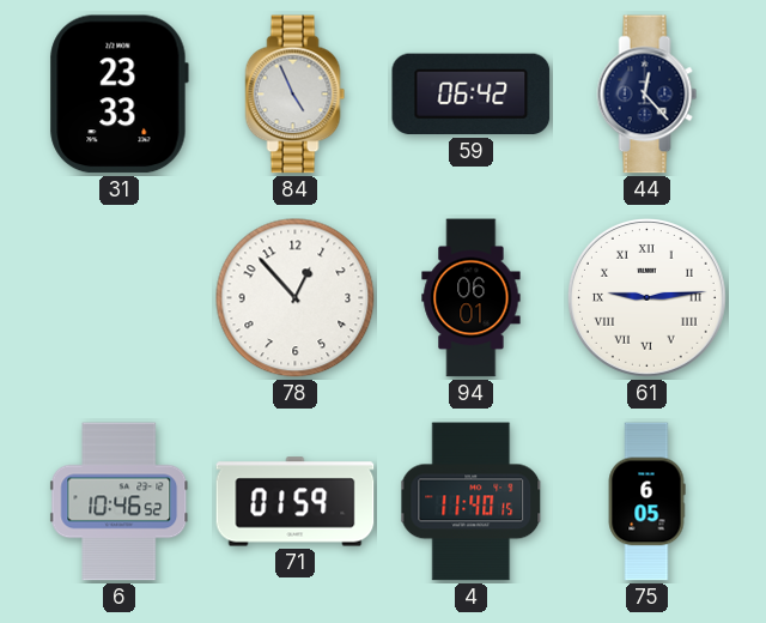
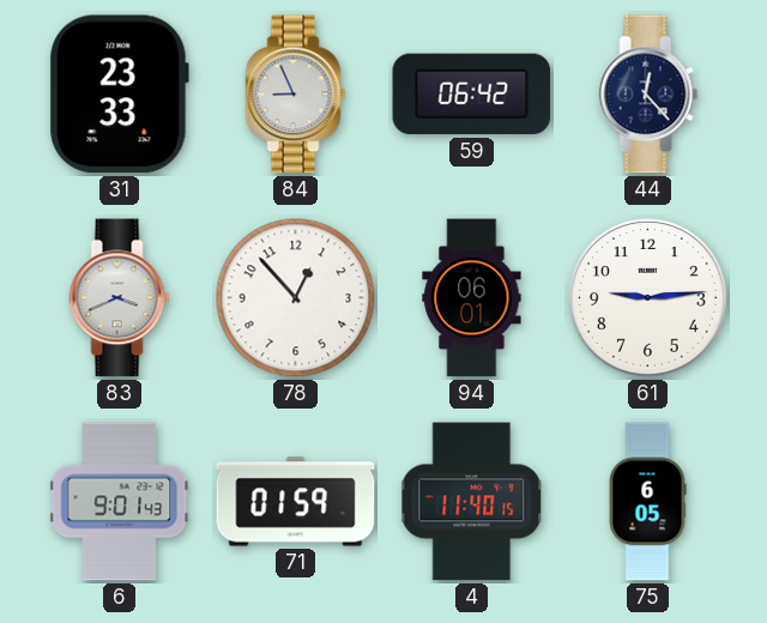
84: 4:56 -> 8:56 (296, 95)
83: none -> 3:41 (120, 298)
61 numerals: Roman -> Arabic (647, 297)
6: 10:46 -> 9:01 (120, 502)
